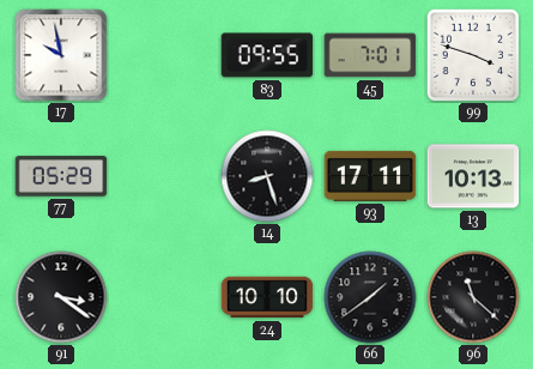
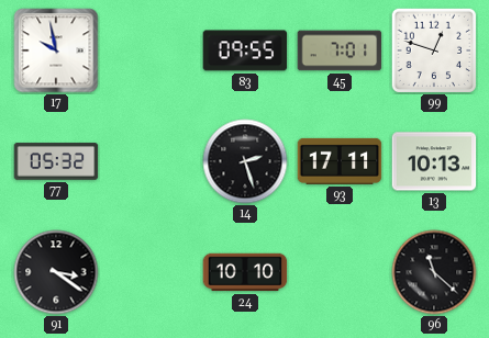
99: 3:48 -> 12:48 (434, 50)
77: 05:29 -> 05:32 (56, 161)
14: 8:27 -> 2:27 (245, 161)
66: 1:39 -> none (370, 297)
